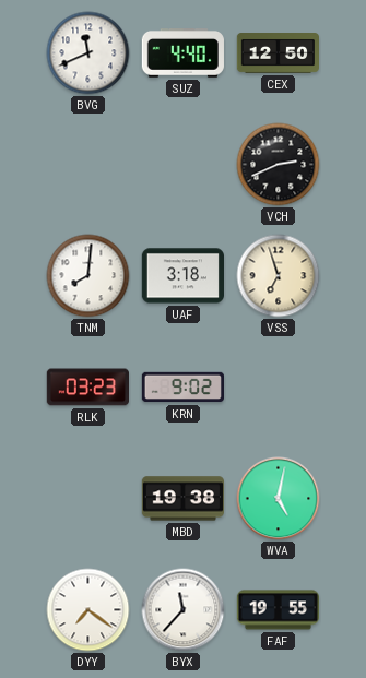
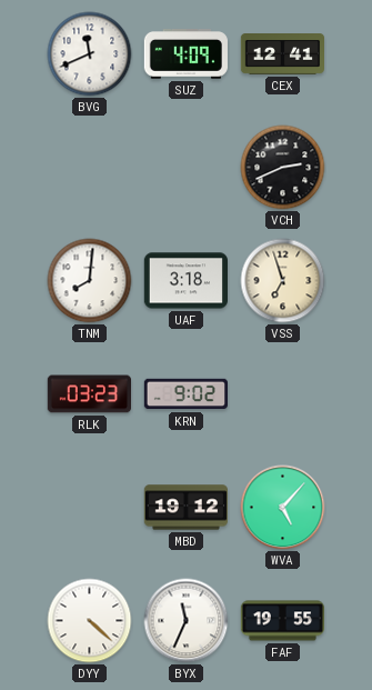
SUZ: 4:40 -> 4:09 (185, 54)
CEX: 12:50 -> 12:41 (283, 54)
MBD: 19:38 -> 19:12 (185, 508)
WVA: 5:02 -> 5:07 (283, 508)
DYY: 7:21 -> 4:22 (90, 621)
BYX: 11:37 -> 11:34 (187, 621)
